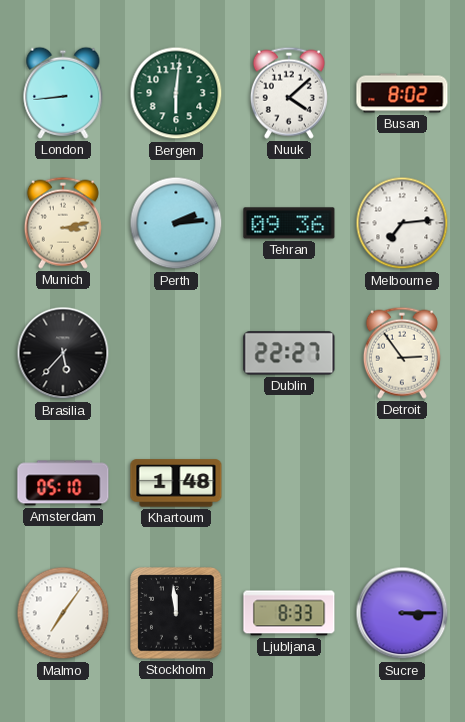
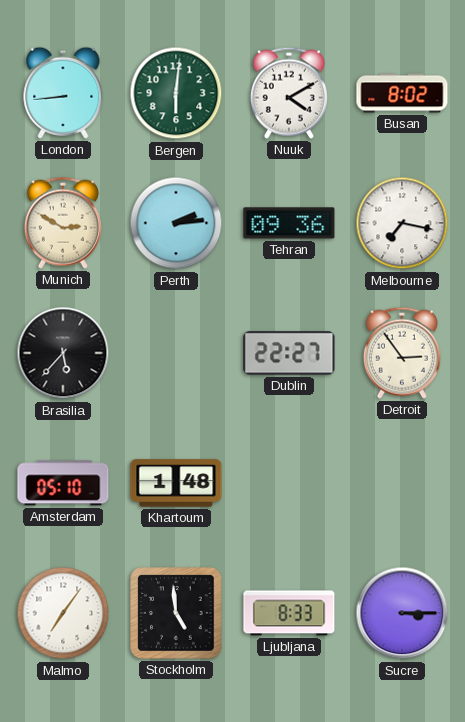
Nuuk: 4:08 -> 4:10 (289, 93)
Munich: 3:13 -> 2:50 (63, 223)
Melbourne: 7:14 -> 7:17 (402, 223)
Stockholm: 11:59 -> 4:59 (176, 613)
